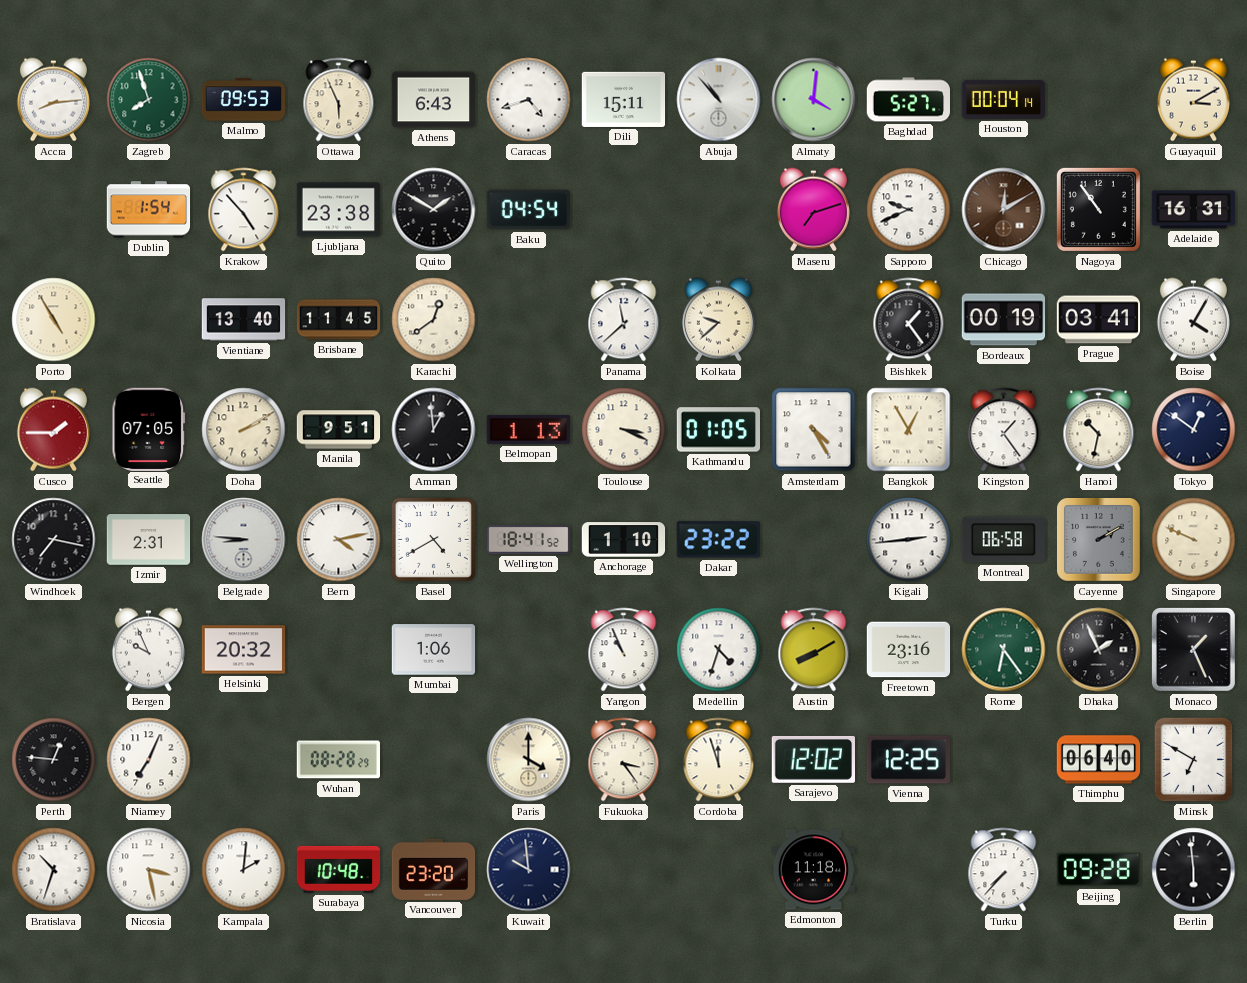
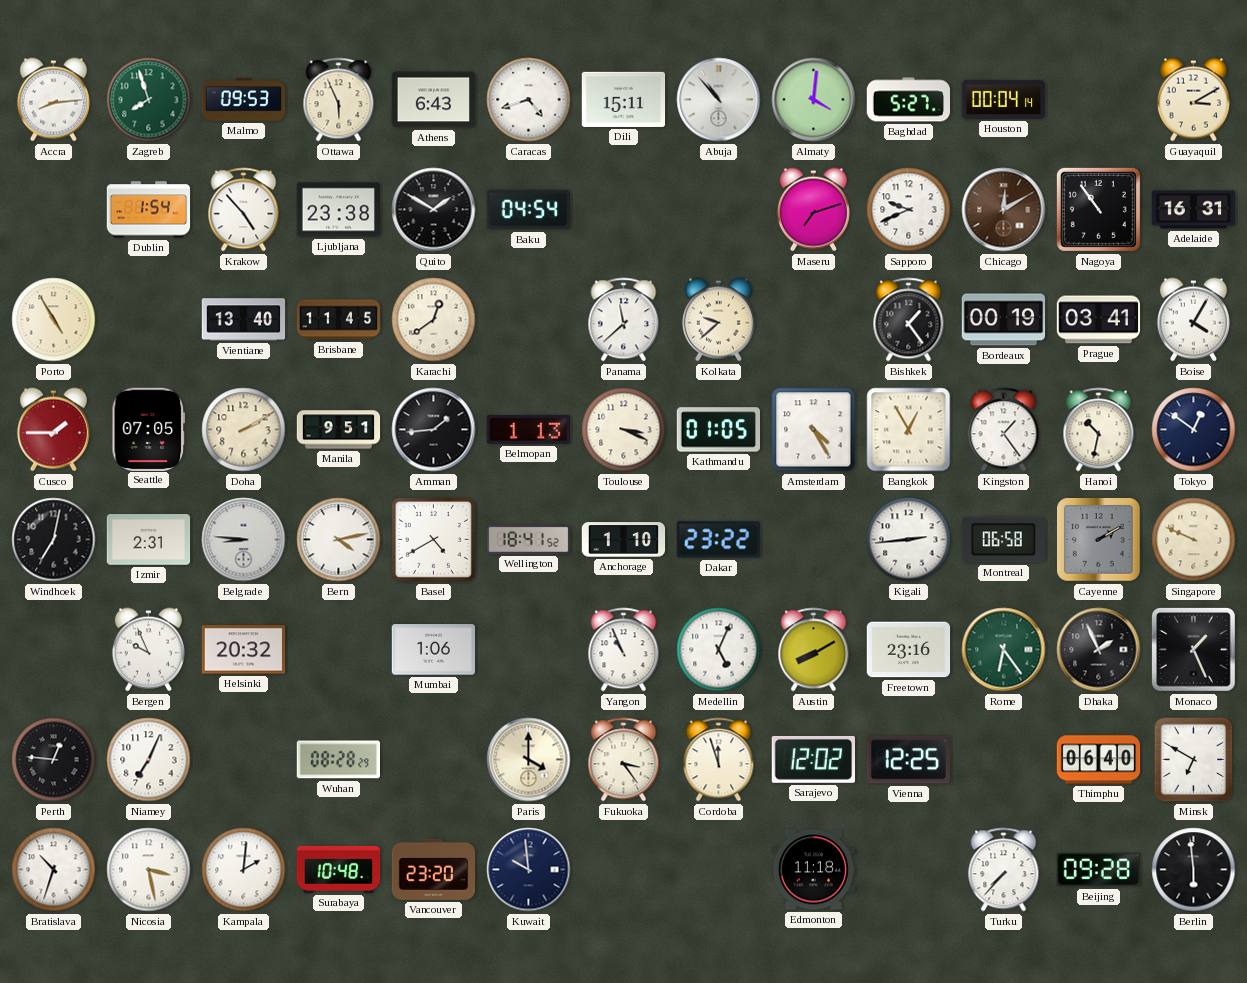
Amman: 12:59 -> 1:44 (434, 430)
Windhoek: 7:17 -> 7:02 (54, 540)
Medellin: 4:33 -> 5:04 (719, 650)
